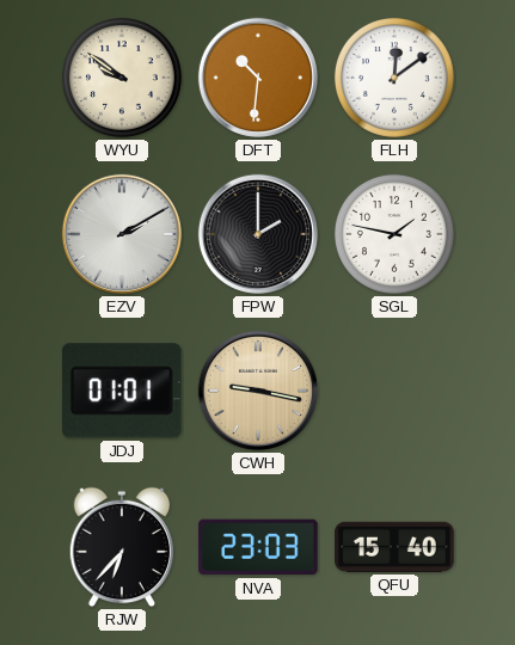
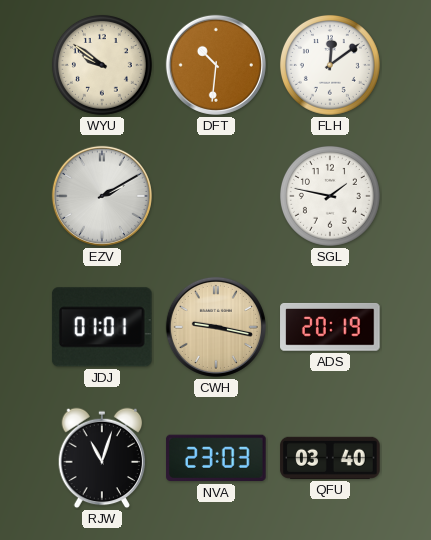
FPW: 2:00 -> none (258, 234)
ADS: none -> 20:19 (330, 327)
RJW: 6:37 -> 11:03 (102, 458)
QFU: 15:40 -> 03:40 (330, 458)
